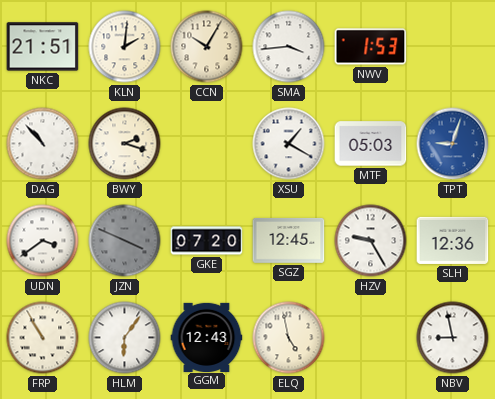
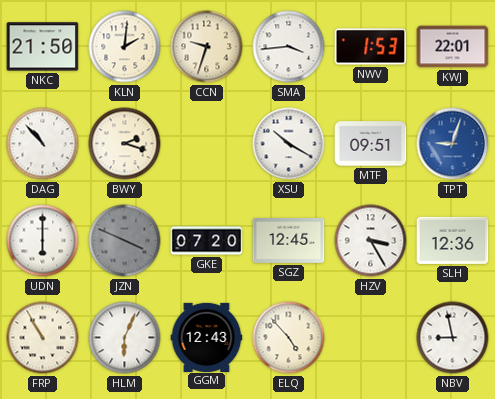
NKC: 21:51 -> 21:50 (43, 47)
CCN: 10:05 -> 9:33 (207, 47)
KWJ: none -> 22:01 (453, 47)
XSU: 1:20 -> 10:20 (289, 144)
MTF: 05:03 -> 09:51 (371, 144)
UDN: 3:39 -> 6:00 (43, 241)
HZV: 9:25 -> 3:25 (371, 241)
HLM: 6:06 -> 6:04 (125, 338)
ELQ: 4:58 -> 4:53 (289, 338)
